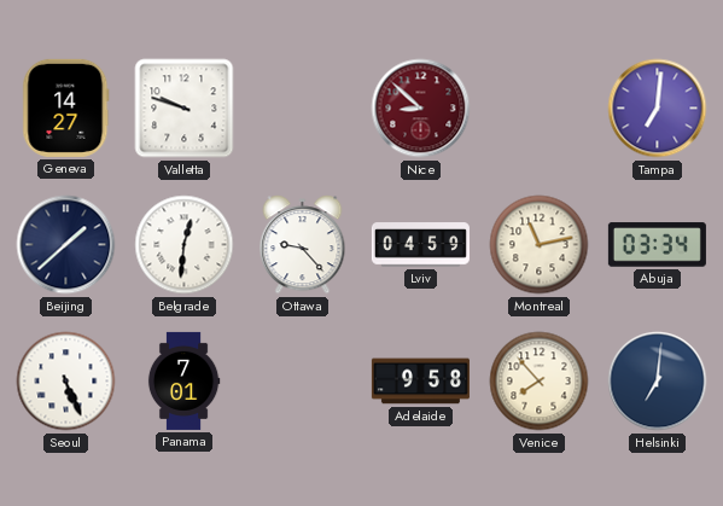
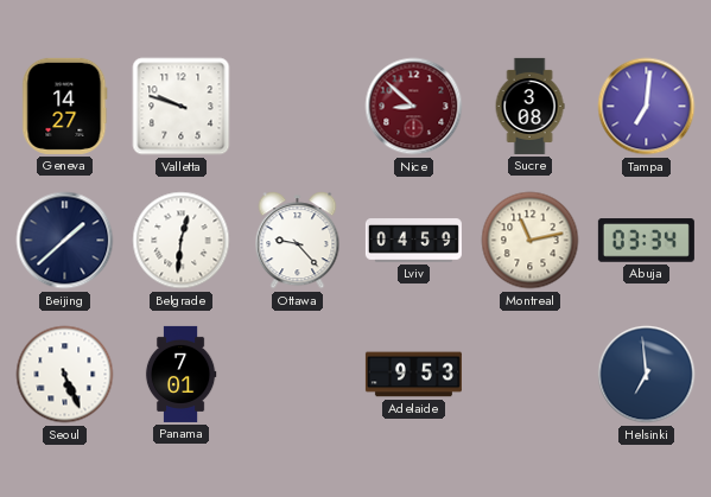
Sucre: none -> 3:08 (529, 106)
Adelaide: 9:58 -> 9:53 (413, 375)
Venice: 7:53 -> none (540, 382)
Helsinki: 7:01 -> 6:59 (647, 375)
